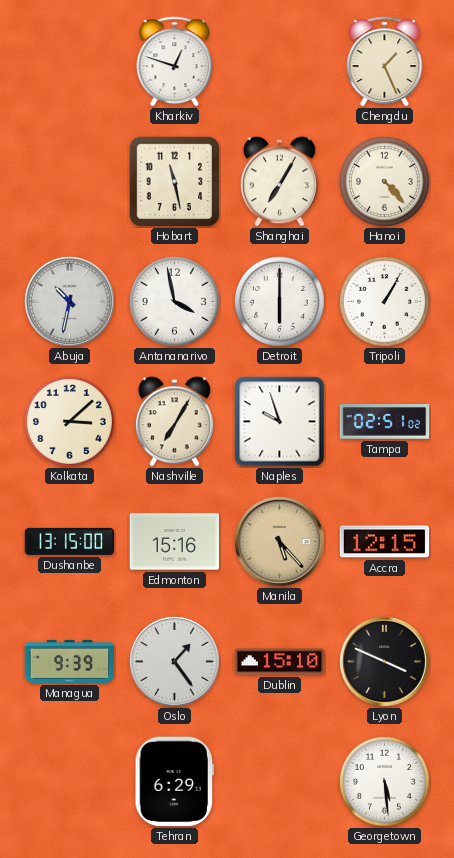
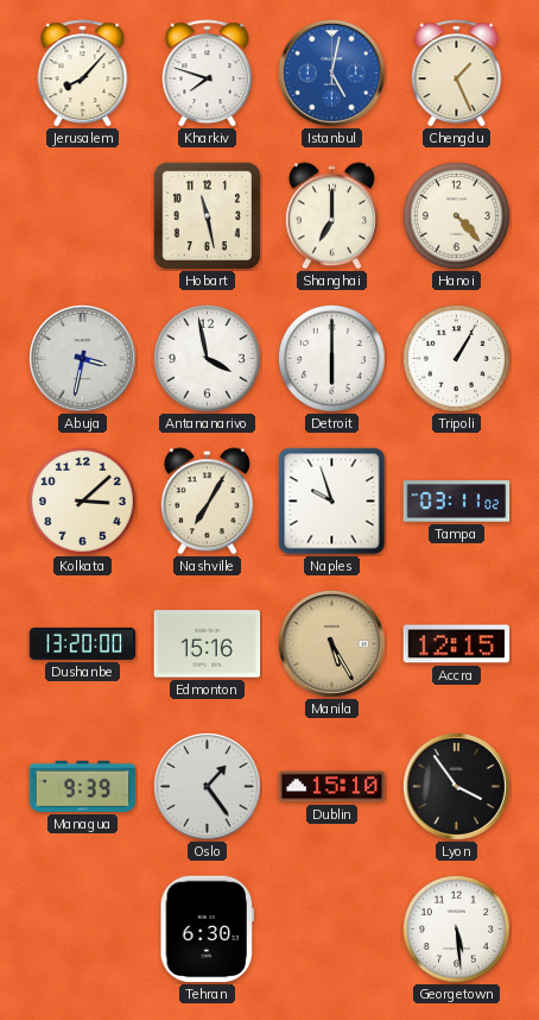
Jerusalem: none -> 8:07 (83, 74)
Kharkiv: 12:48 -> 7:48 (208, 74)
Istanbul: none -> 5:02 (331, 73)
Shanghai: 7:05 -> 7:00 (331, 216)
Abuja: 10:32 -> 3:32 (82, 358)
Tampa: 02:51 -> 03:11 (457, 502)
Dushanbe: 13:15 -> 13:20 (83, 643)
Manila: 5:23 -> 5:25 (331, 643)
Lyon: 3:49 -> 3:54 (456, 786)
Tehran: 6:29 -> 6:30 (207, 930)
